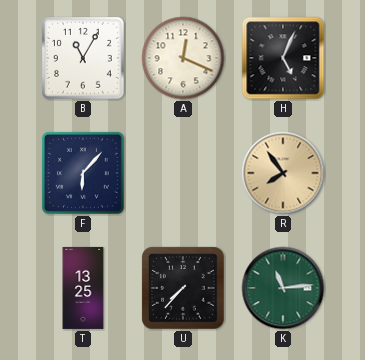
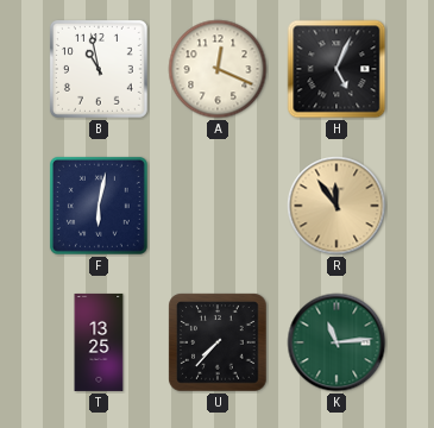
B: 11:05 -> 10:58 (99, 69)
F: 6:07 -> 6:02 (99, 206)
R: 7:54 -> 11:54 (336, 206)
